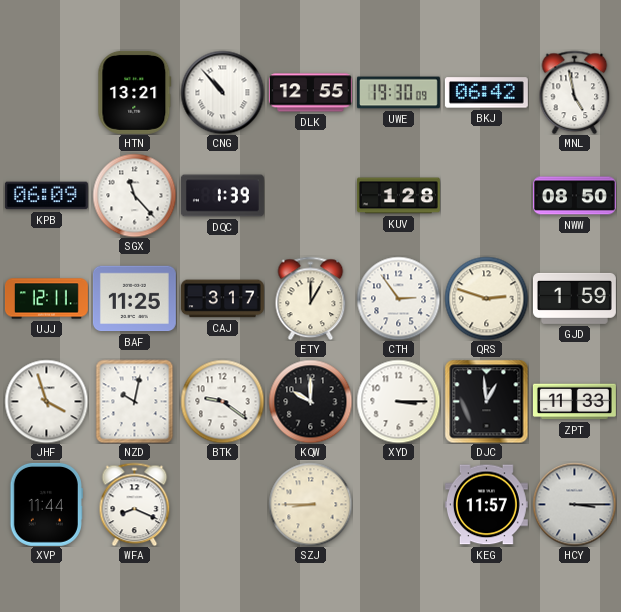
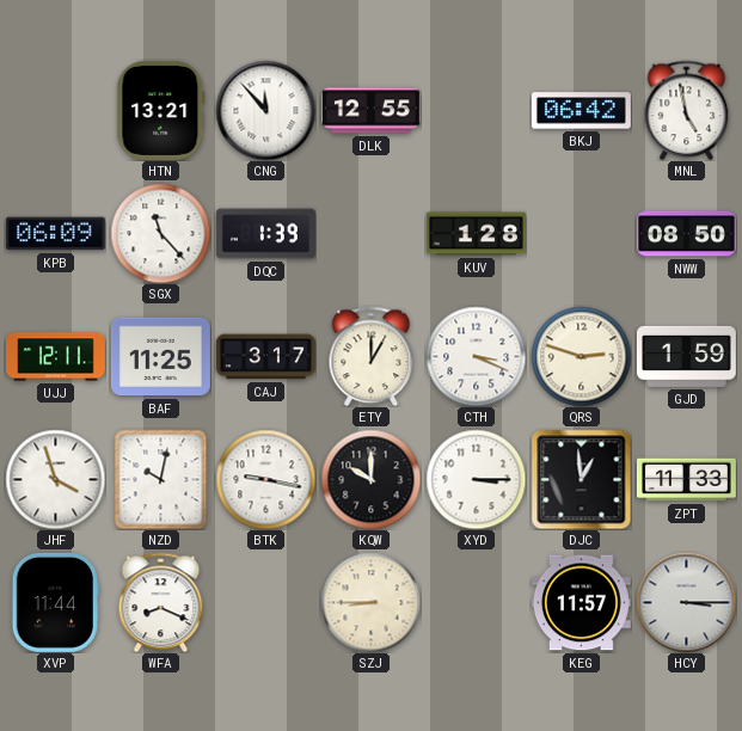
CNG: 10:53 -> 11:53 (265, 110)
UWE: 19:30 -> none (398, 93)
CTH: 2:54 -> 3:19 (476, 356)
BTK: 9:21 -> 9:17 (265, 479)
